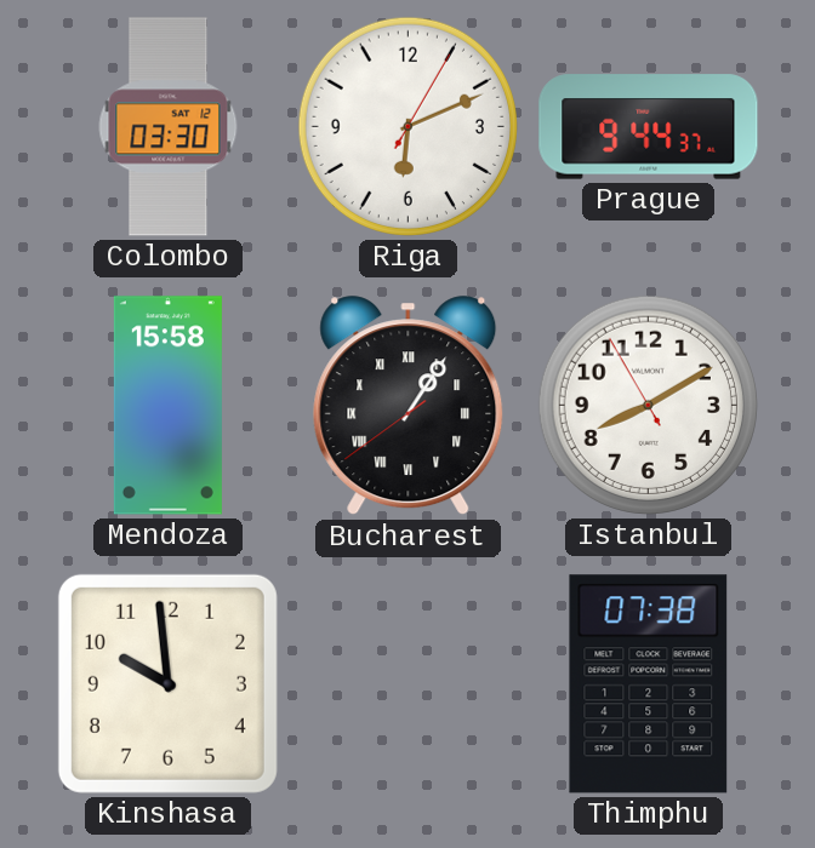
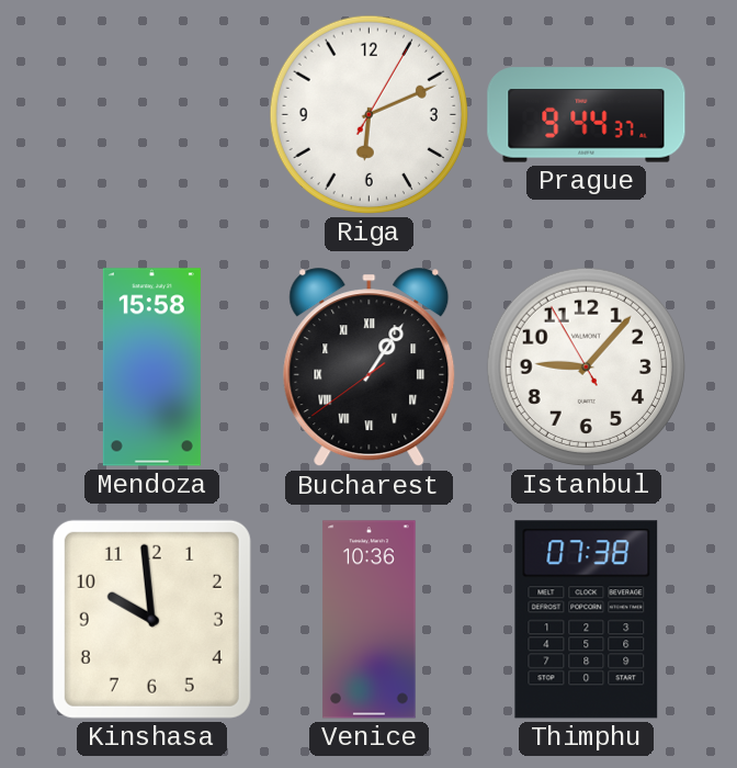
Colombo: 03:30 -> none (169, 127)
Istanbul: 8:09 -> 9:06 (586, 366)
Venice: none -> 10:36 (370, 620)
